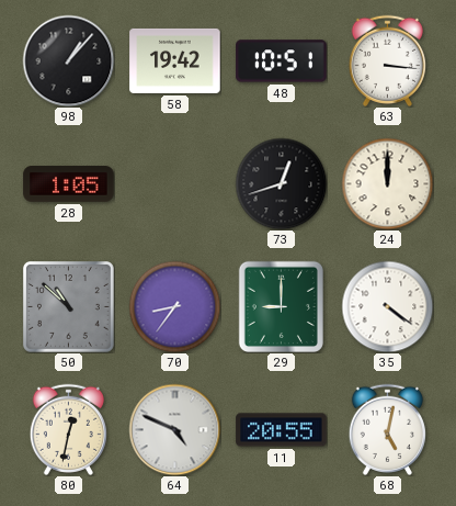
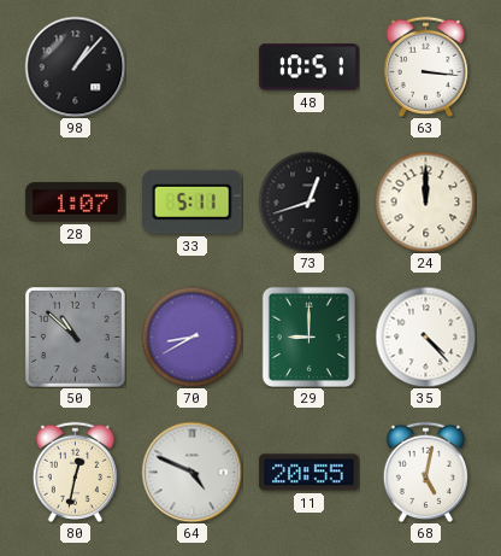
58: 19:42 -> none (175, 60)
28: 1:05 -> 1:07 (76, 203)
33: none -> 5:11 (193, 201)
70: 8:36 -> 8:40 (191, 336)
35: 4:21 -> 4:23 (425, 336)
